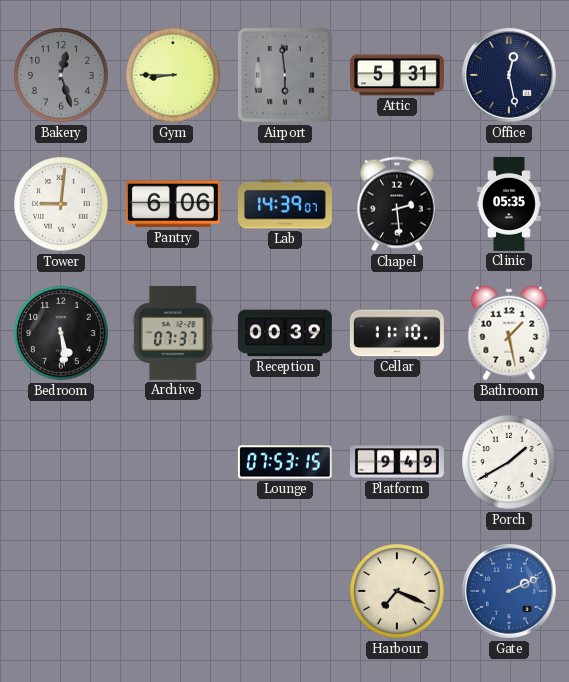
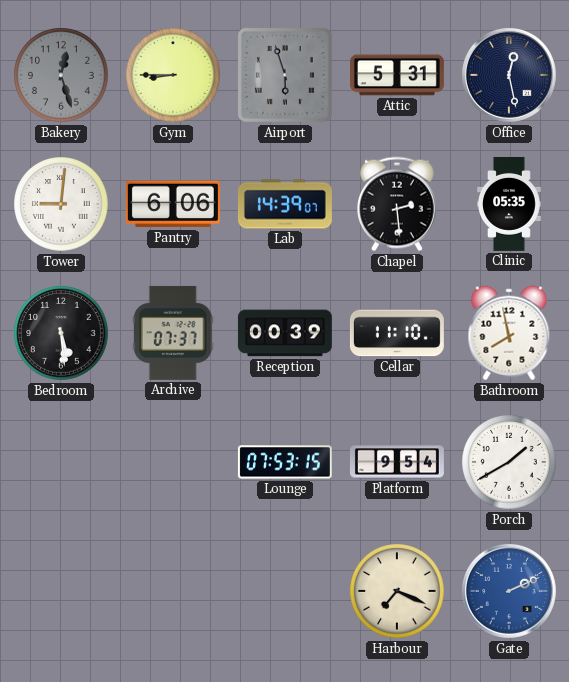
Airport: 5:59 -> 5:57 (285, 75)
Bathroom: 1:28 -> 7:58 (509, 333)
Platform: 9:49 -> 9:54 (397, 462)
